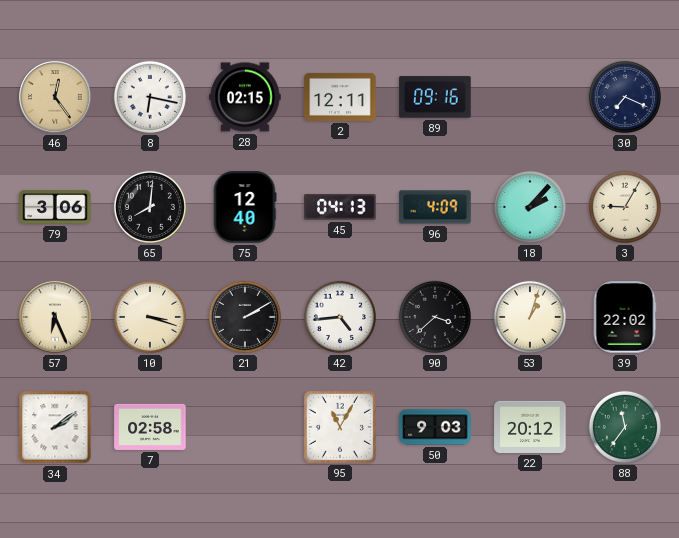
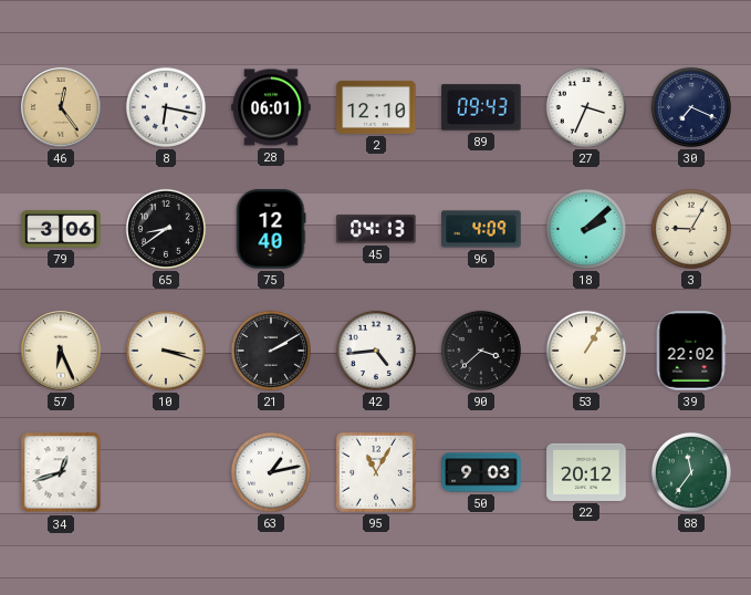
28: 02:15 -> 06:01 (271, 107)
2: 12:11 -> 12:10 (376, 107)
89: 09:16 -> 09:43 (481, 107)
27: none -> 3:34 (586, 107)
65: 8:01 -> 8:39 (166, 229)
18: 2:07 -> 2:08 (586, 229)
53: 1:03 -> 1:05 (586, 351)
34: 2:09 -> 12:42 (61, 472)
7: 02:58 -> none (150, 427)
63: none -> 1:13 (271, 472)
